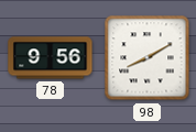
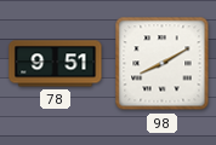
78: 9:56 -> 9:51 (56, 64)
